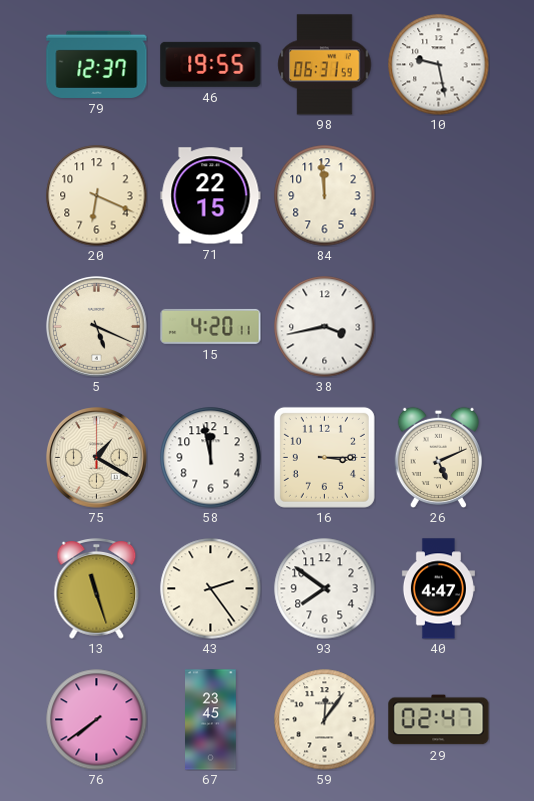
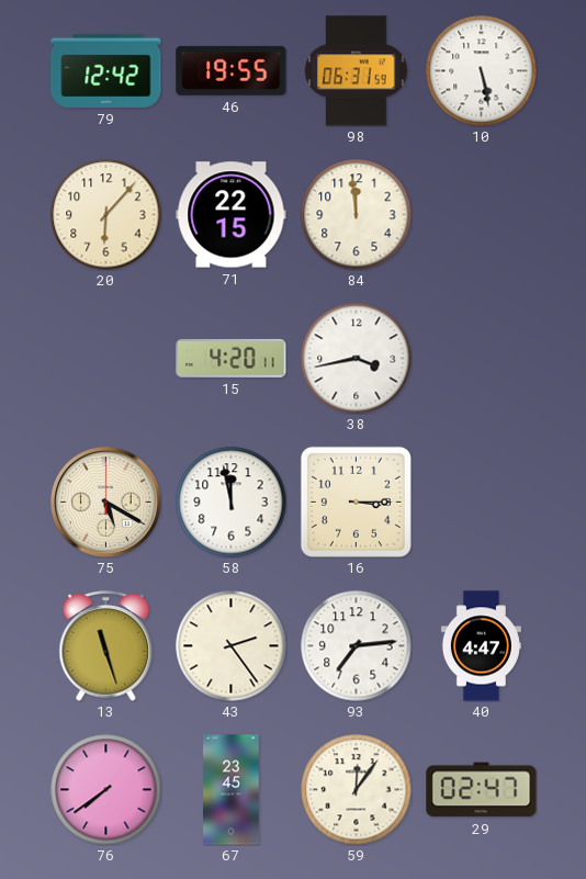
79: 12:37 -> 12:42 (106, 70)
10: 9:28 -> 5:28 (482, 71)
20: 6:19 -> 6:07 (106, 215)
5: 5:19 -> none (97, 327)
75: 1:20 -> 5:20 (106, 503)
26: 5:11 -> none (438, 457)
93: 7:51 -> 7:14 (357, 646)
